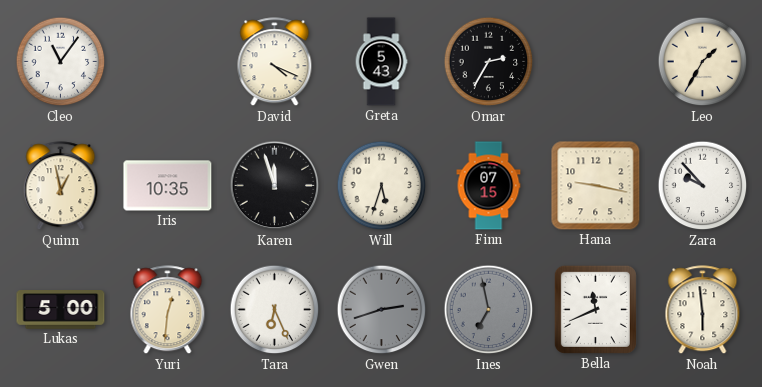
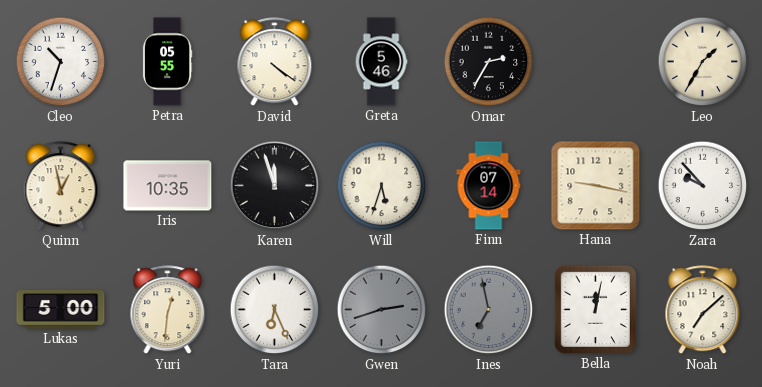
Cleo: 11:06 -> 10:33 (61, 62)
Petra: none -> 05:55 (167, 62)
David: 4:19 -> 4:21 (275, 62)
Greta: 5:43 -> 5:46 (381, 62)
Finn: 07:15 -> 07:14 (489, 186)
Bella: 11:41 -> 12:02 (595, 309)
Noah: 5:59 -> 7:08 (703, 310)
